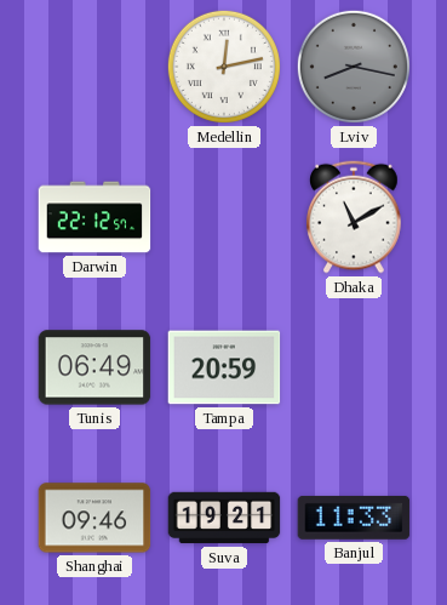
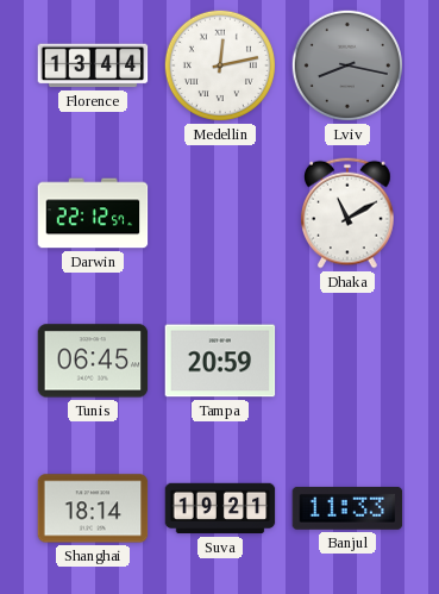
Florence: none -> 13:44 (93, 65)
Tunis: 06:49 -> 06:45 (93, 361)
Shanghai: 09:46 -> 18:14 (93, 508)
